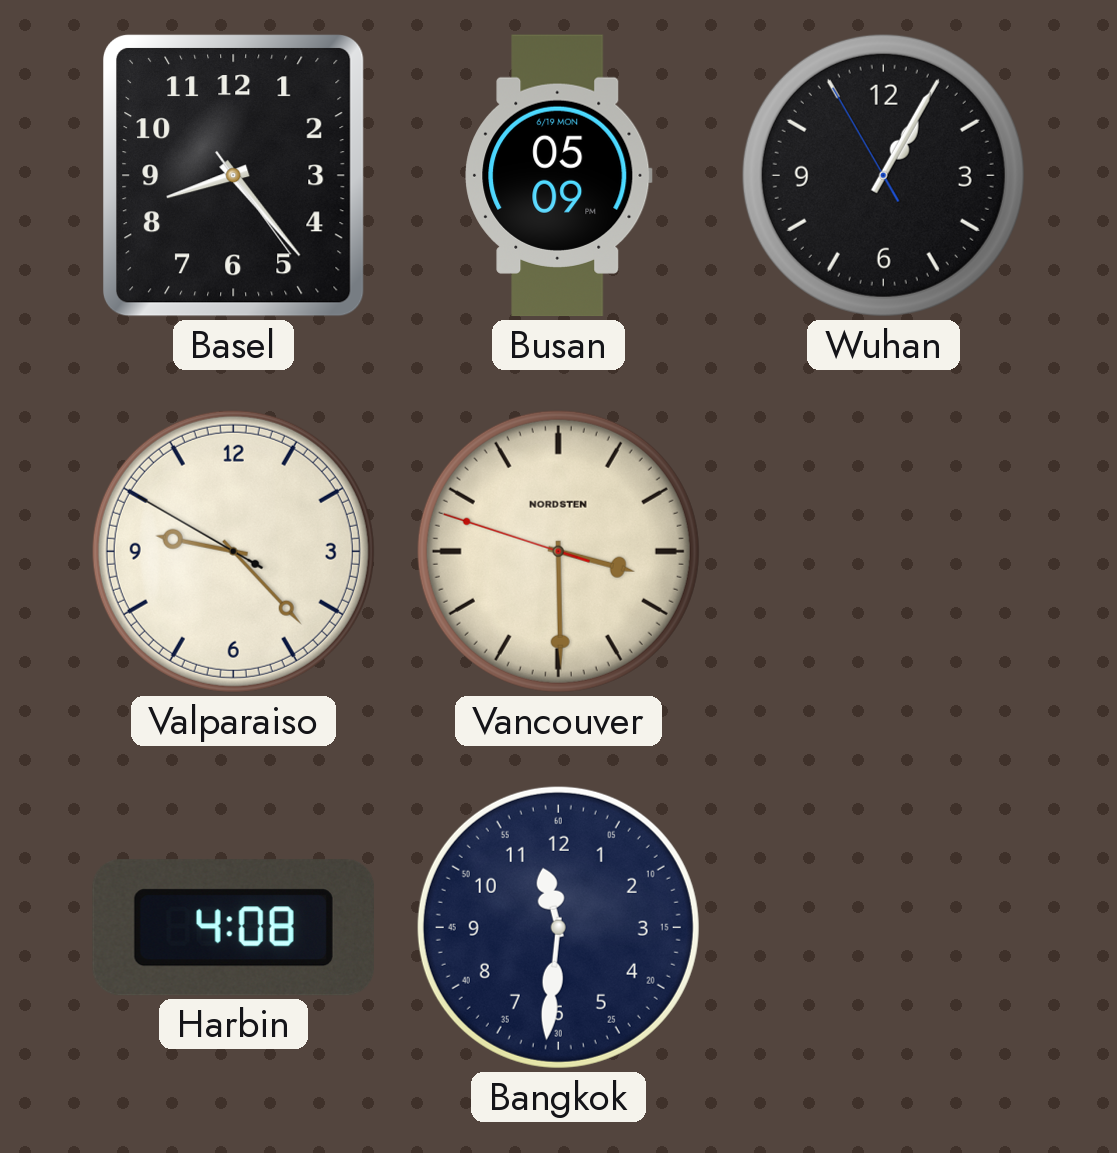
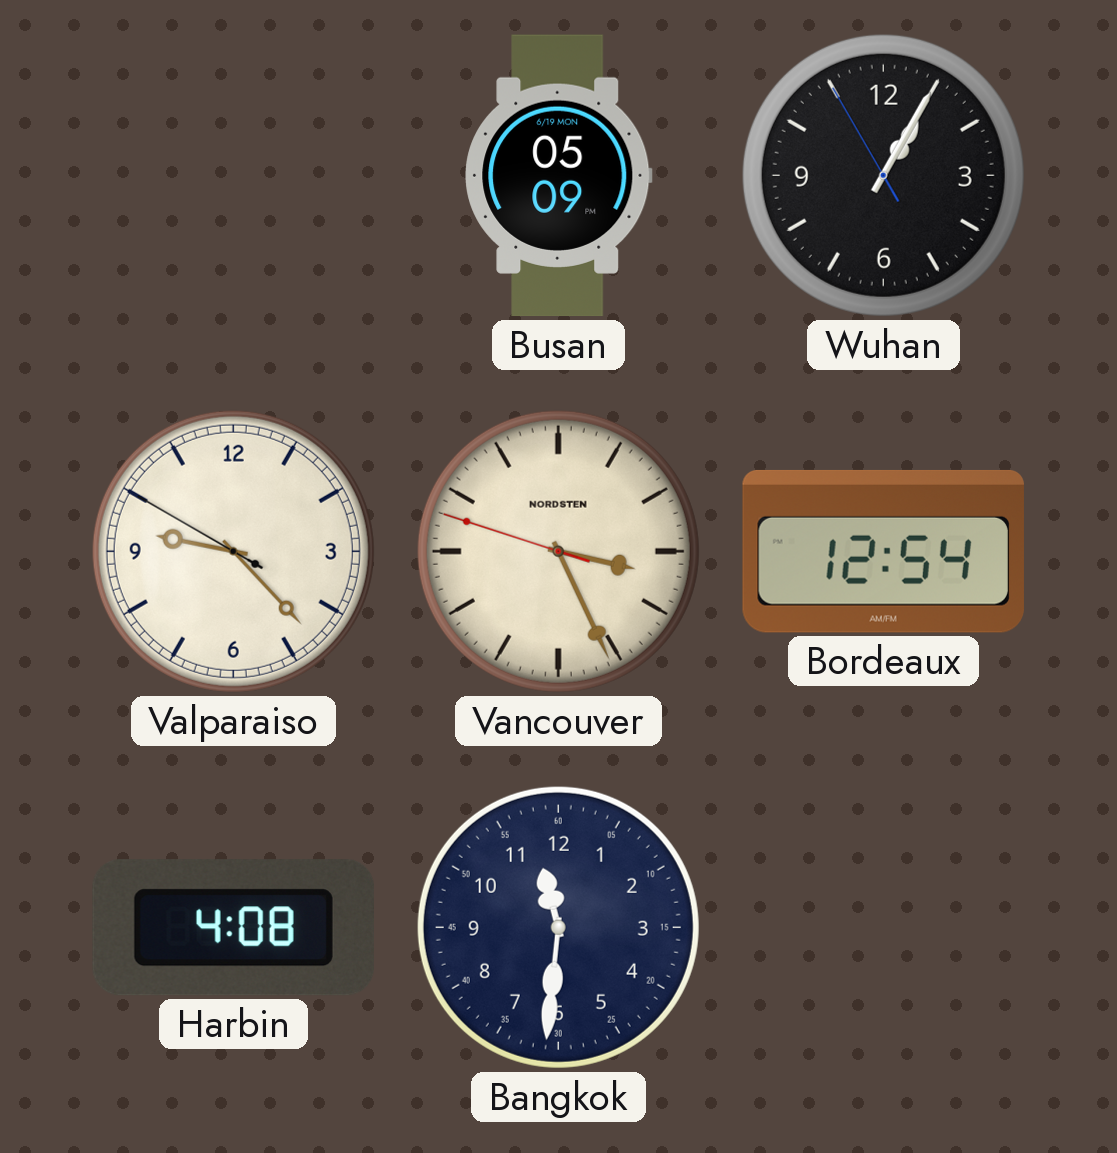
Basel: 8:23 -> none (234, 175)
Vancouver: 3:29 -> 3:25 (558, 551)
Bordeaux: none -> 12:54 (883, 551)
